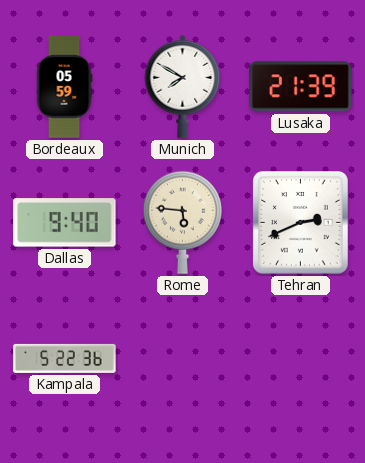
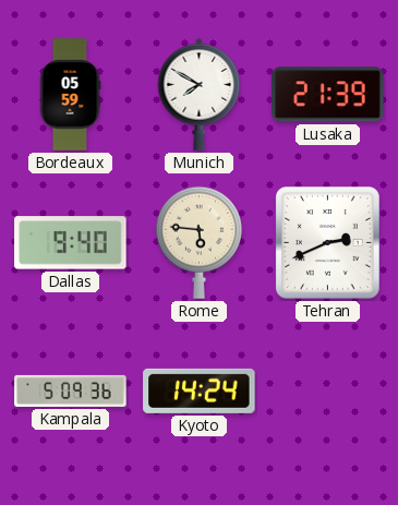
Kampala: 5:22 -> 5:09 (71, 390)
Kyoto: none -> 14:24 (200, 390)
